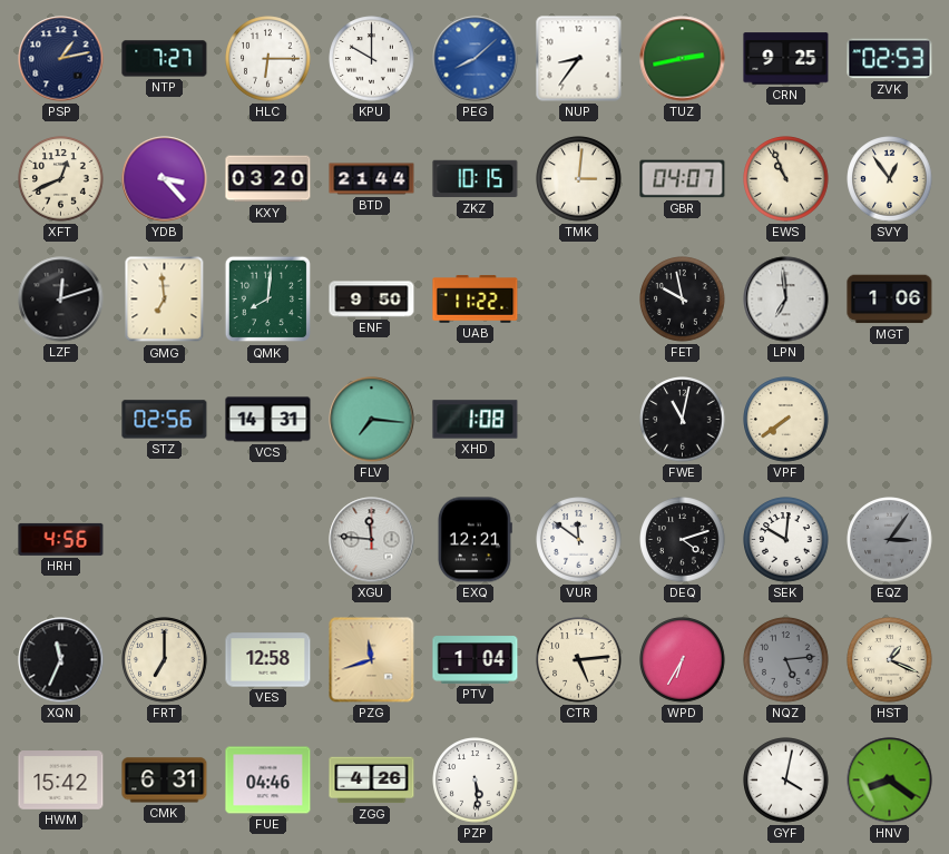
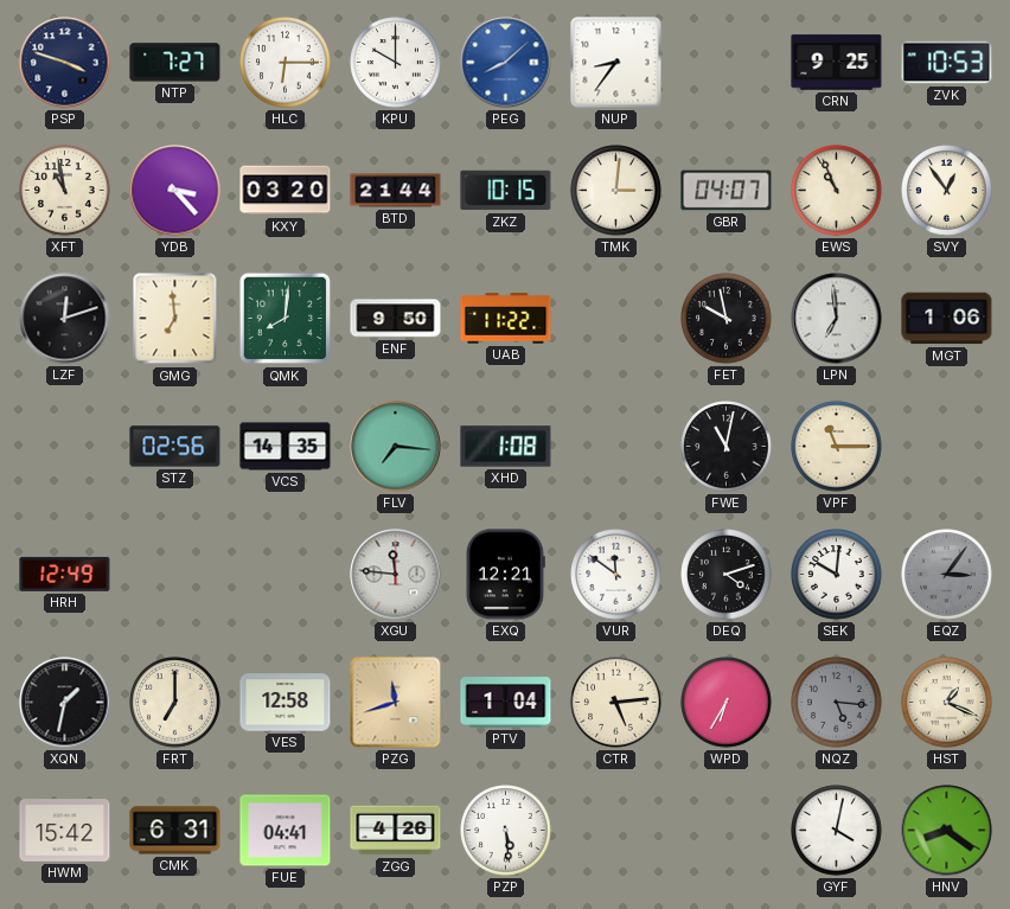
PSP: 1:13 -> 3:48 (65, 63)
TUZ: 2:43 -> none (683, 59)
ZVK: 02:53 -> 10:53 (947, 63)
XFT: 12:41 -> 10:58 (65, 191)
VCS: 14:31 -> 14:35 (286, 447)
VPF: 7:39 -> 11:15 (837, 447)
HRH: 4:56 -> 12:49 (65, 574)
XQN: 11:34 -> 1:32 (65, 703)
NQZ: 5:14 -> 5:16 (837, 703)
FUE: 04:46 -> 04:41 (286, 831)
